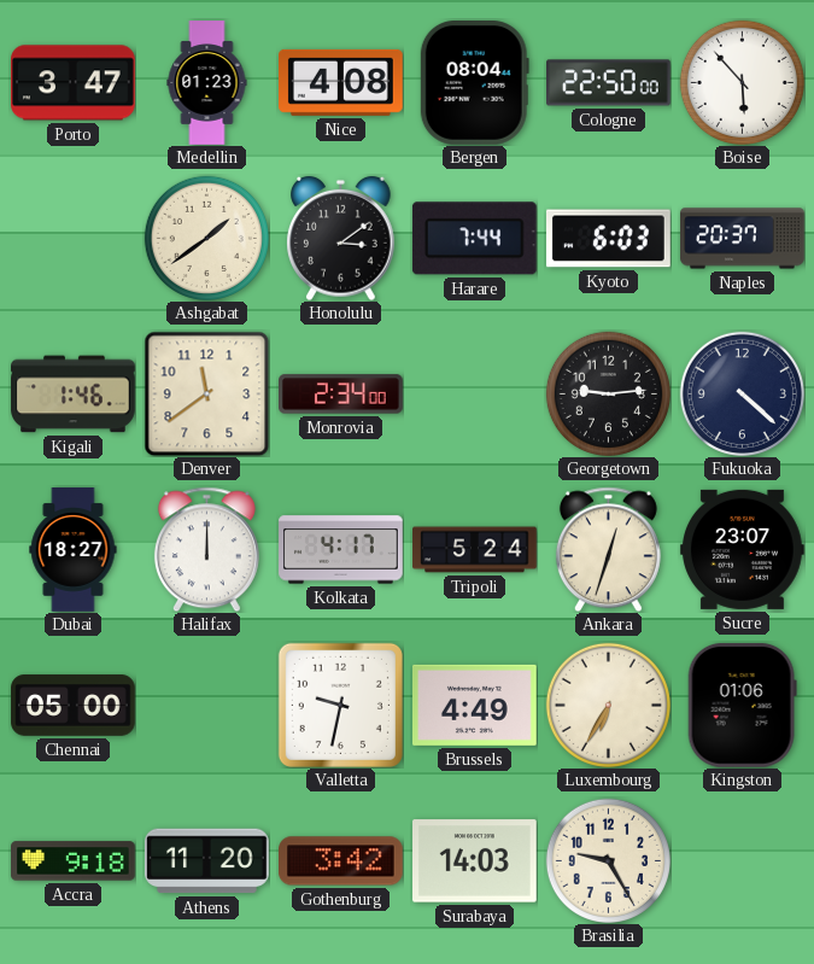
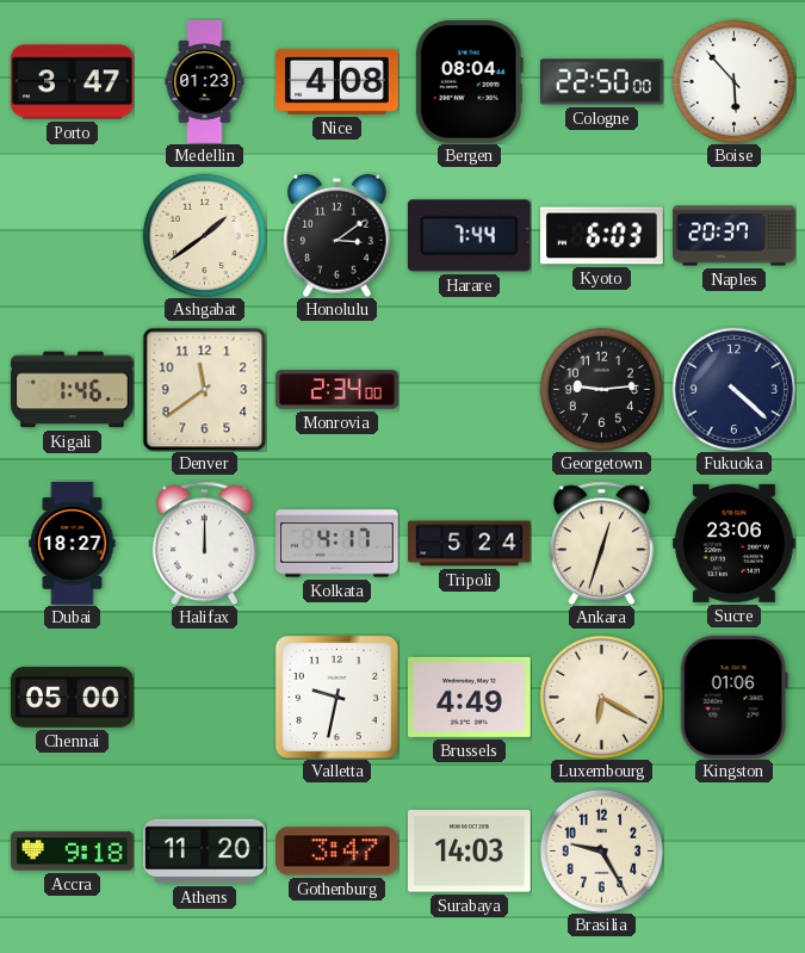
Sucre: 23:07 -> 23:06 (735, 543)
Luxembourg: 6:35 -> 6:20 (601, 697)
Gothenburg: 3:42 -> 3:47 (338, 852)
